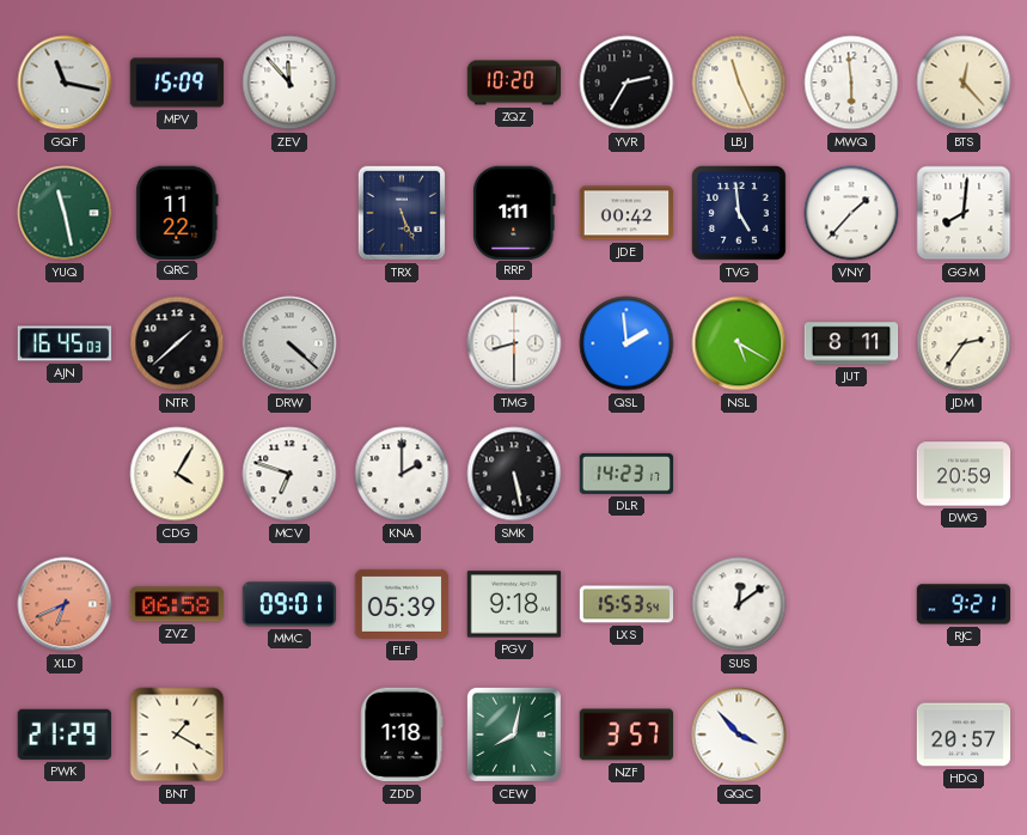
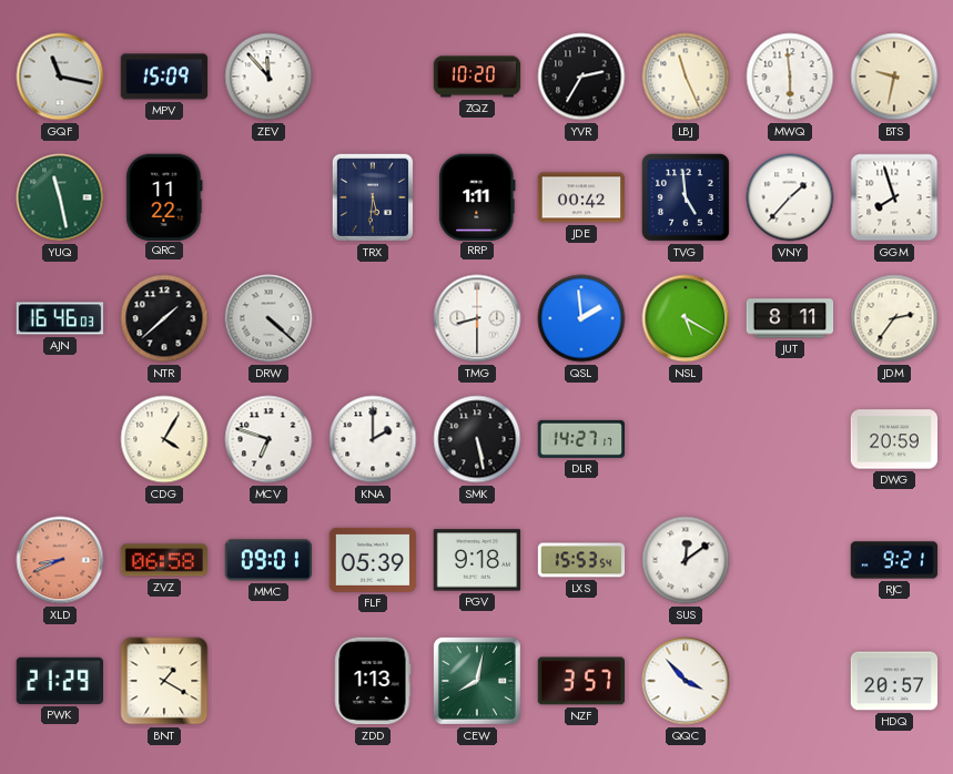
BTS: 12:23 -> 9:32 (894, 77)
TRX: 5:26 -> 5:31 (373, 197)
GGM: 8:01 -> 7:57 (894, 197)
AJN: 16:45 -> 16:46 (60, 318)
DLR: 14:23 -> 14:27 (581, 439)
XLD: 6:41 -> 8:41 (60, 560)
ZDD: 1:18 -> 1:13 (373, 681)
